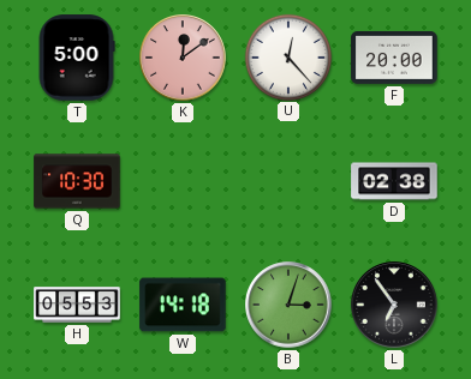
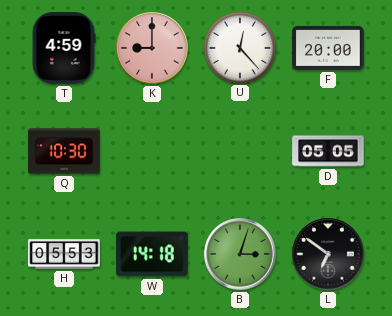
T: 5:00 -> 4:59 (64, 48)
K: 12:09 -> 9:00 (152, 48)
D: 02:38 -> 05:05 (328, 151)
L: 6:54 -> 6:51 (328, 254)
